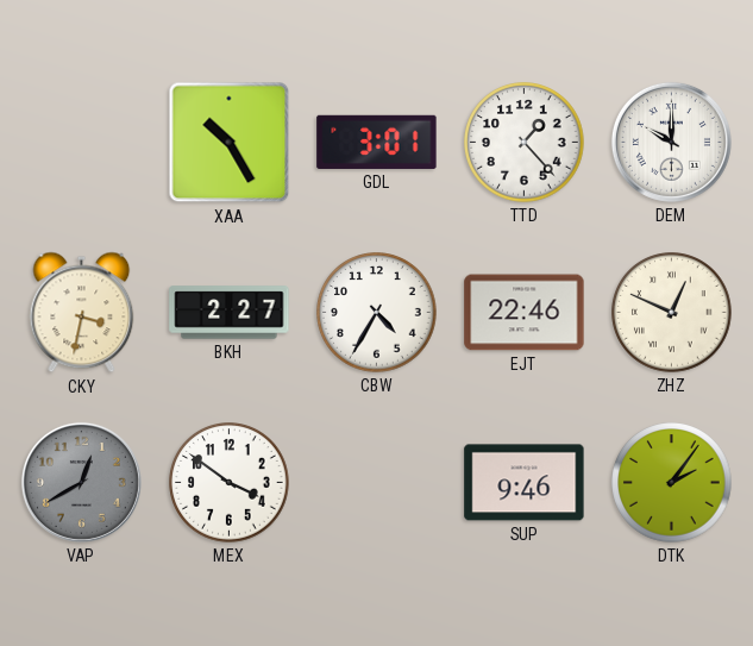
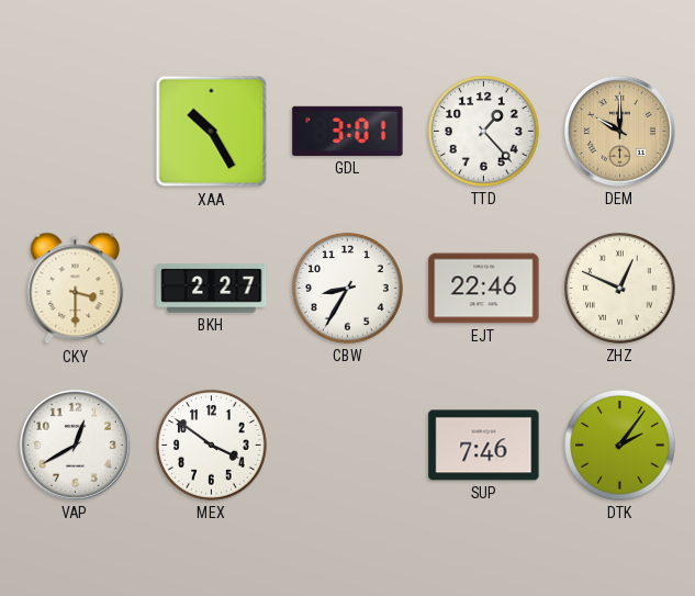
DEM dial: white -> champagne (619, 131)
CKY: 3:32 -> 3:30 (76, 289)
CBW: 4:35 -> 8:35 (348, 289)
VAP dial: grey -> white (75, 445)
SUP: 9:46 -> 7:46 (484, 446)
